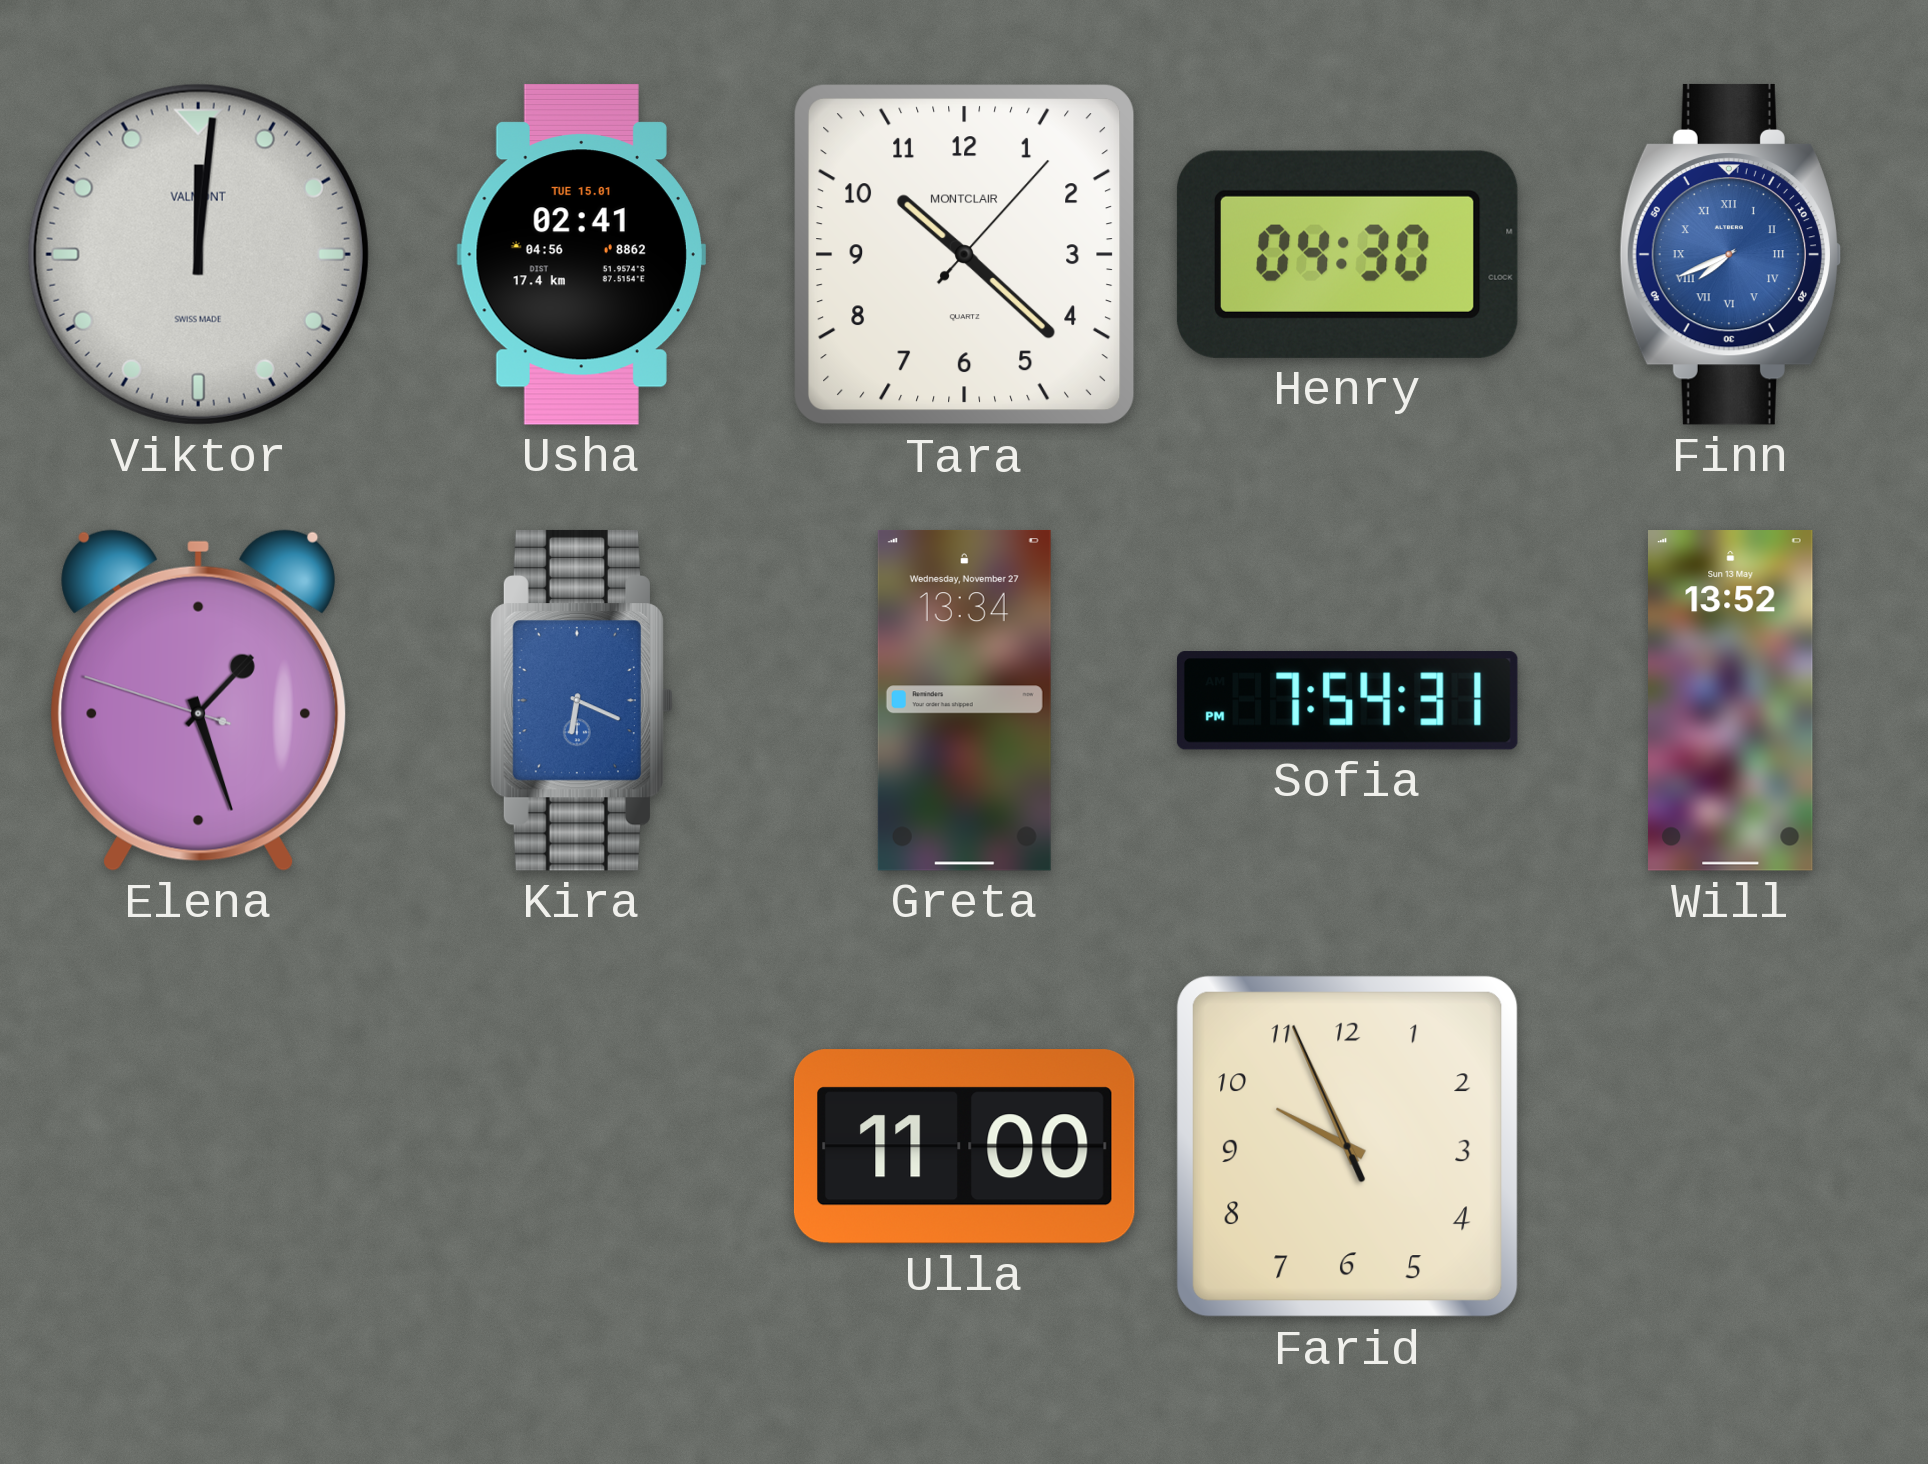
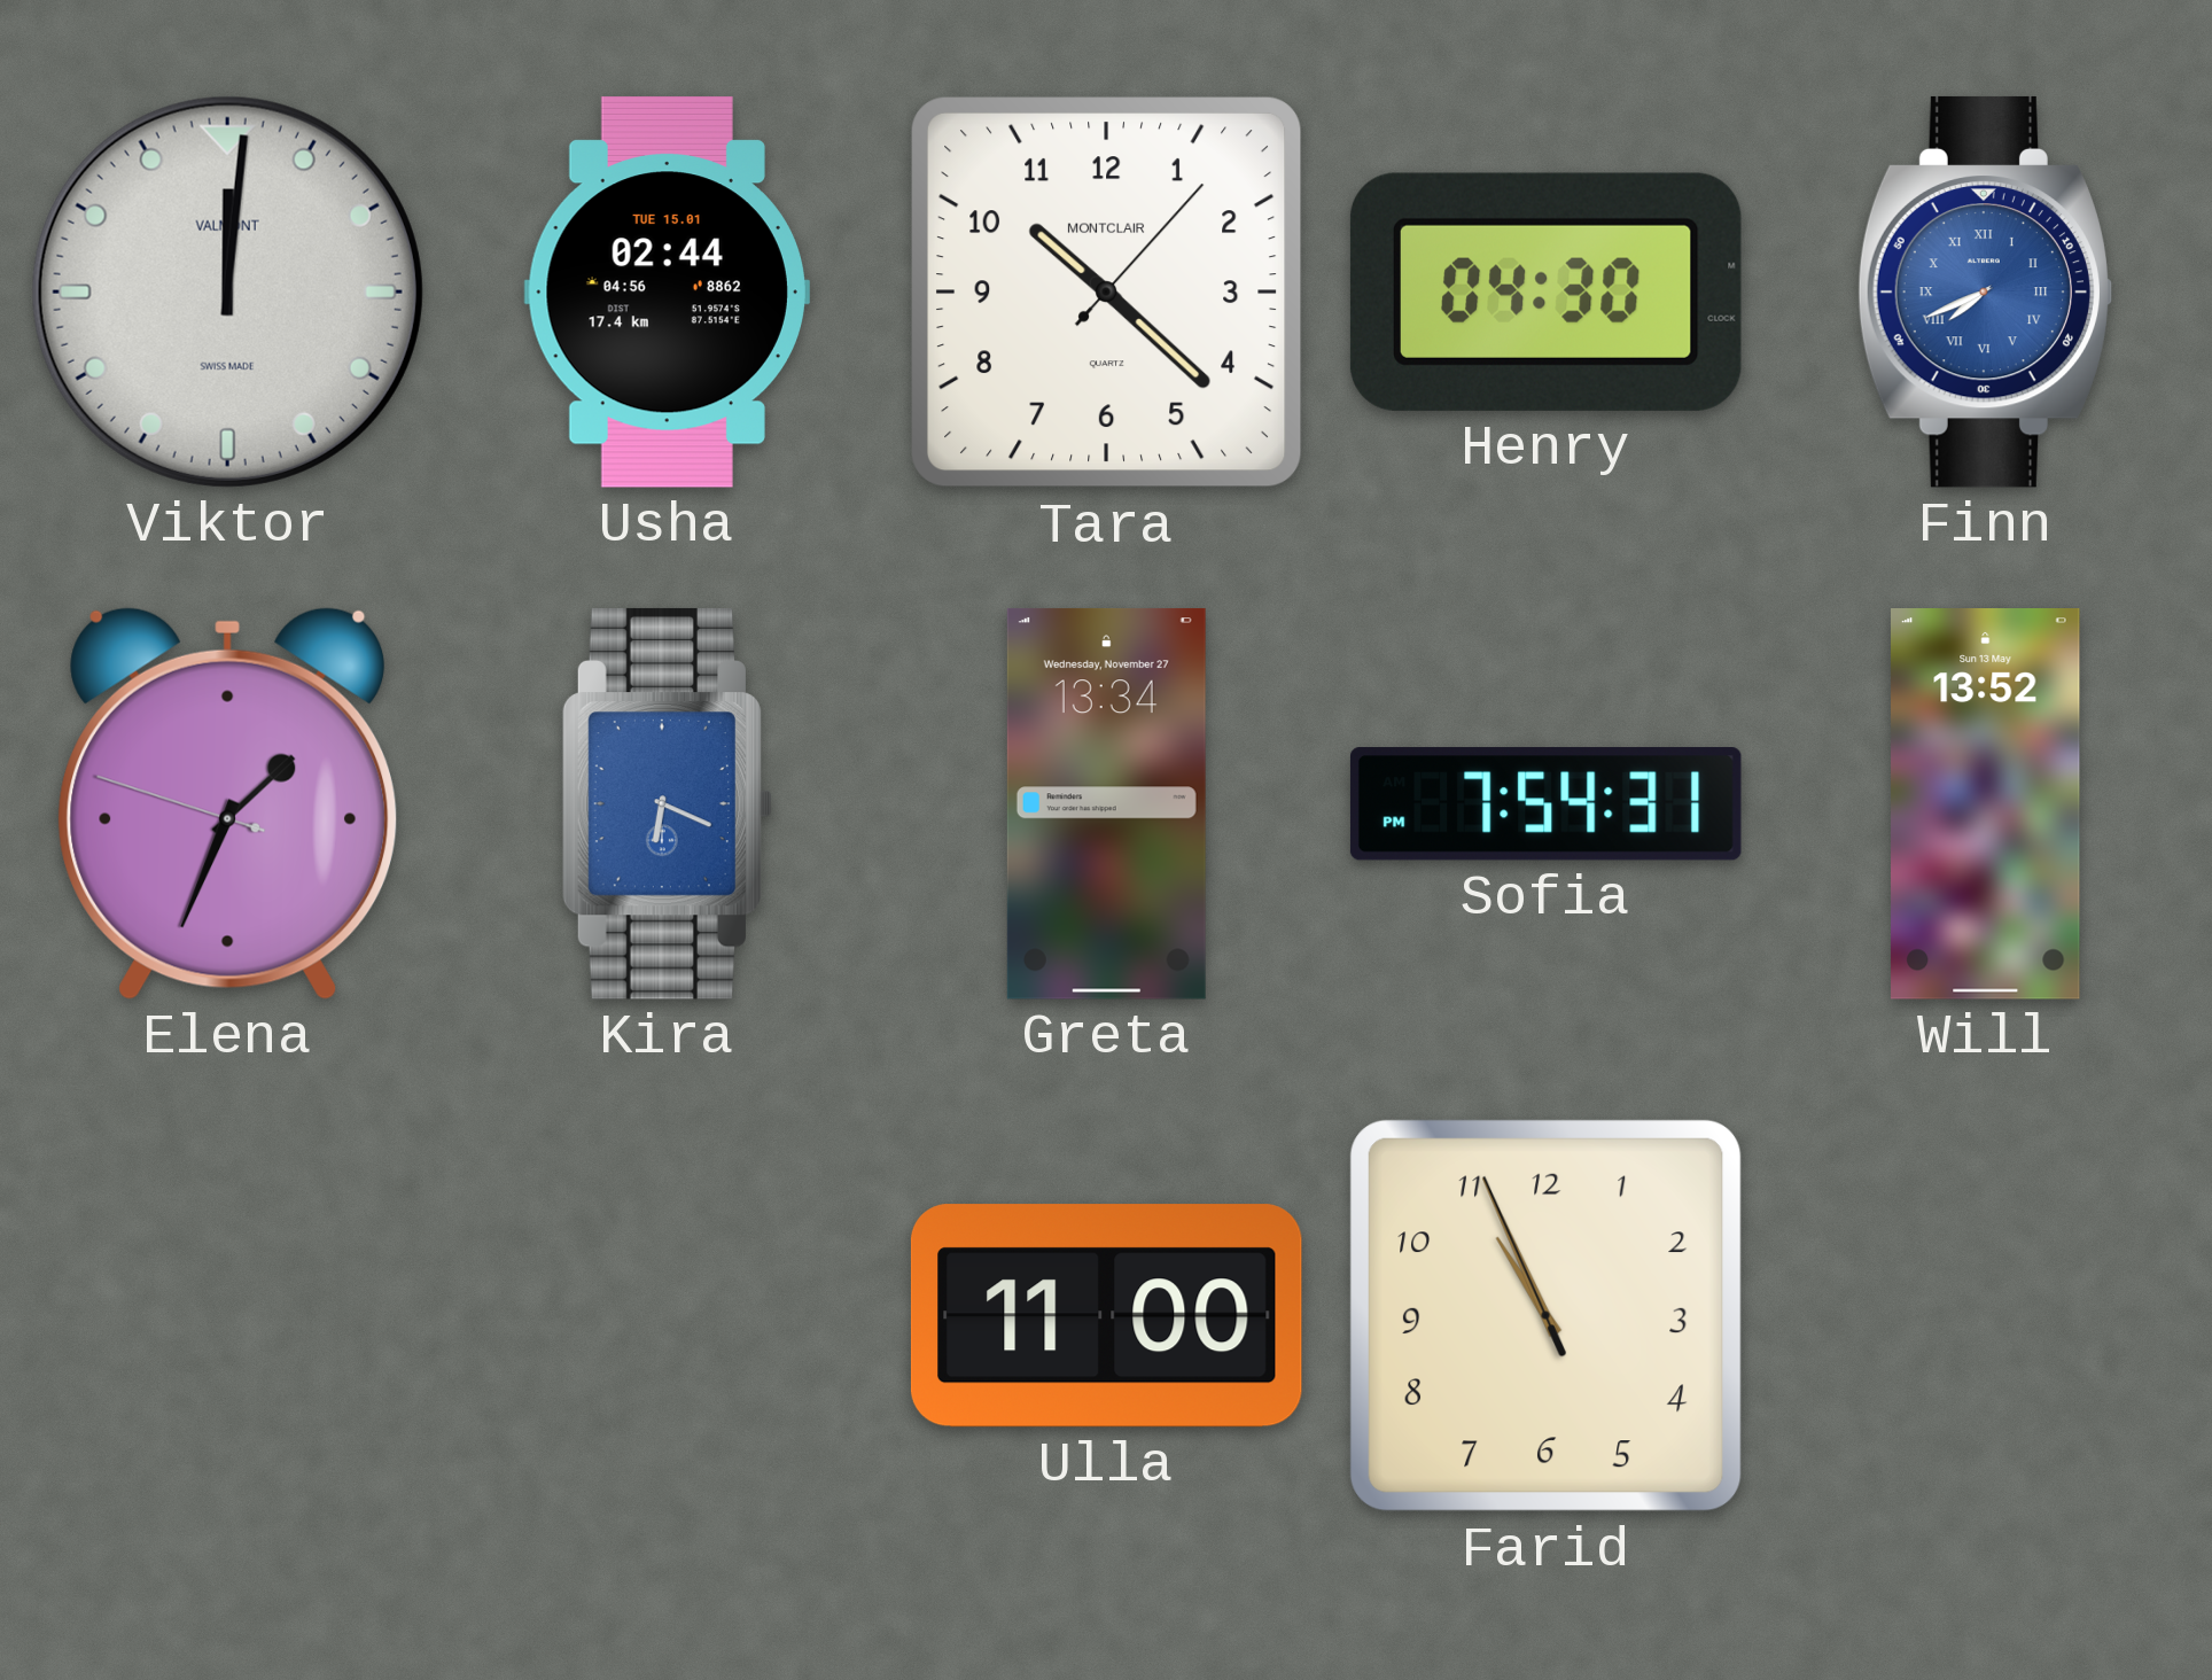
Usha: 02:41 -> 02:44 (667, 291)
Elena: 1:26 -> 1:33 (227, 803)
Farid: 9:55 -> 10:55 (1547, 1316)
